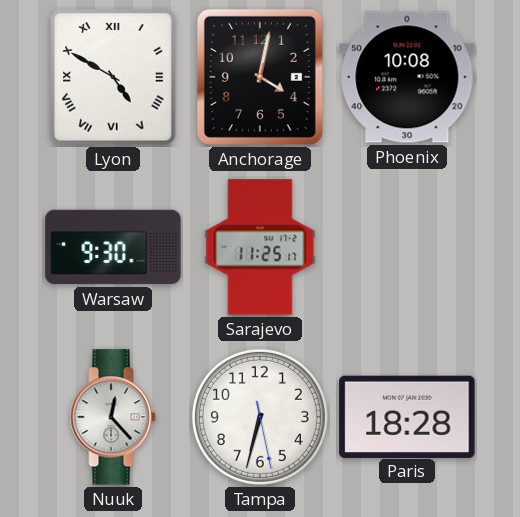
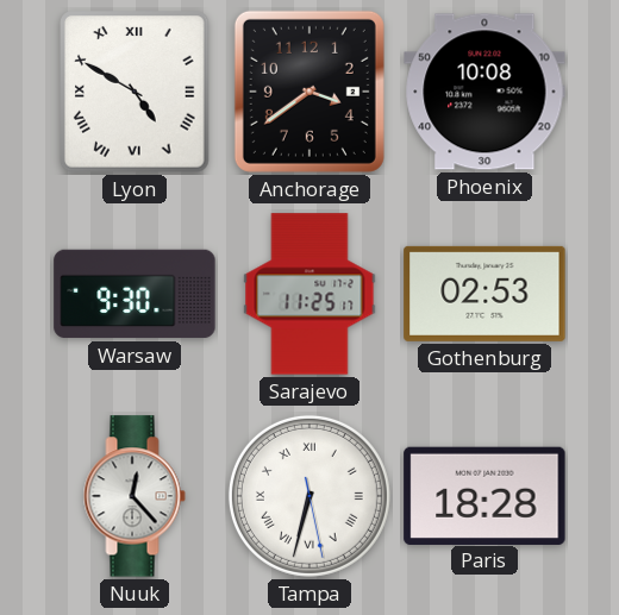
Anchorage: 4:02 -> 3:39 (309, 92)
Gothenburg: none -> 02:53 (484, 294)
Tampa numerals: Arabic -> Roman (309, 496)
